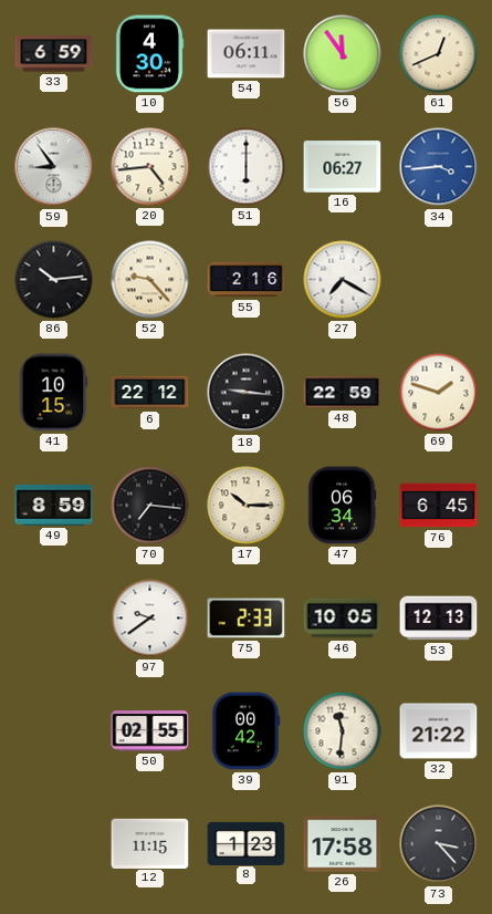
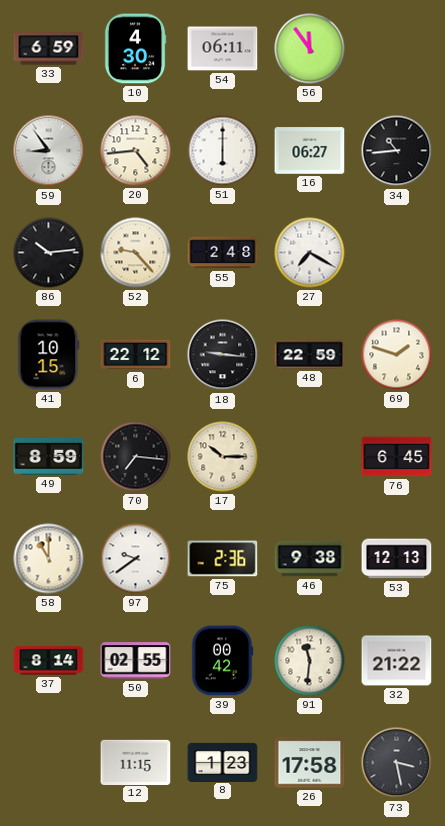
61: 12:41 -> none (439, 54)
34: 3:44 -> 10:44 (397, 151)
34 dial: blue -> black (397, 151)
55: 2:16 -> 2:48 (223, 253)
47: 06:34 -> none (342, 506)
58: none -> 11:00 (49, 559)
75: 2:33 -> 2:36 (223, 559)
46: 10:05 -> 9:38 (310, 559)
37: none -> 8:14 (49, 661)
73: 3:23 -> 3:28 (397, 763)
